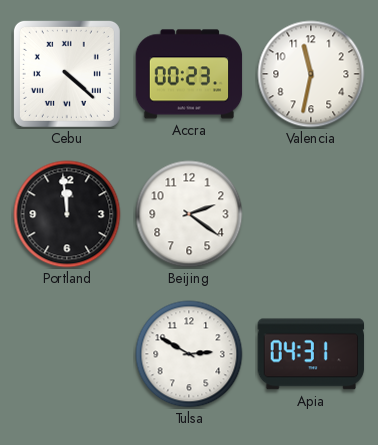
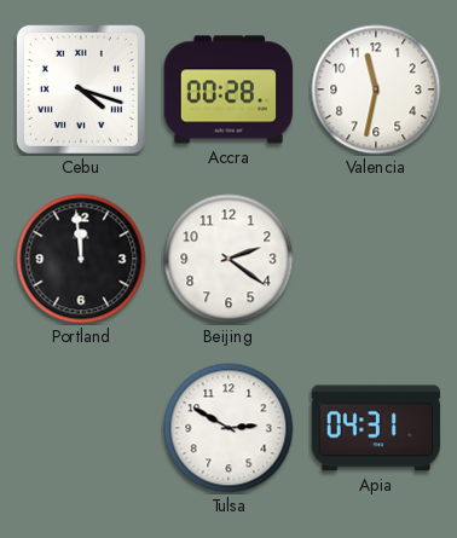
Cebu: 4:22 -> 4:18 (81, 89)
Accra: 00:23 -> 00:28 (228, 89)
